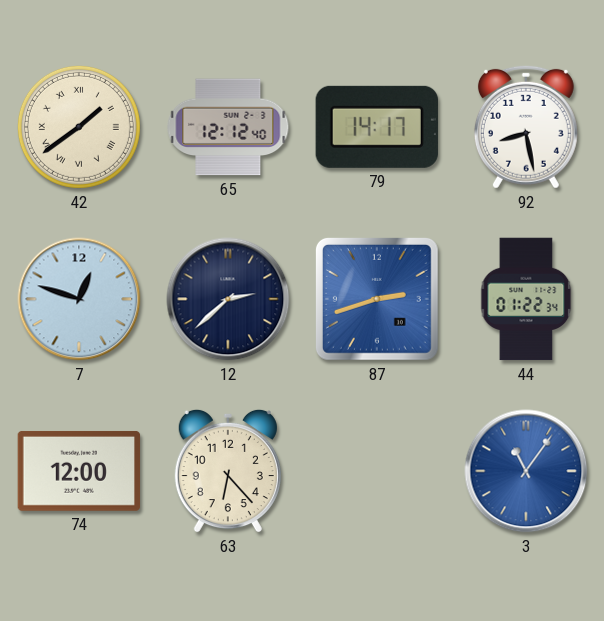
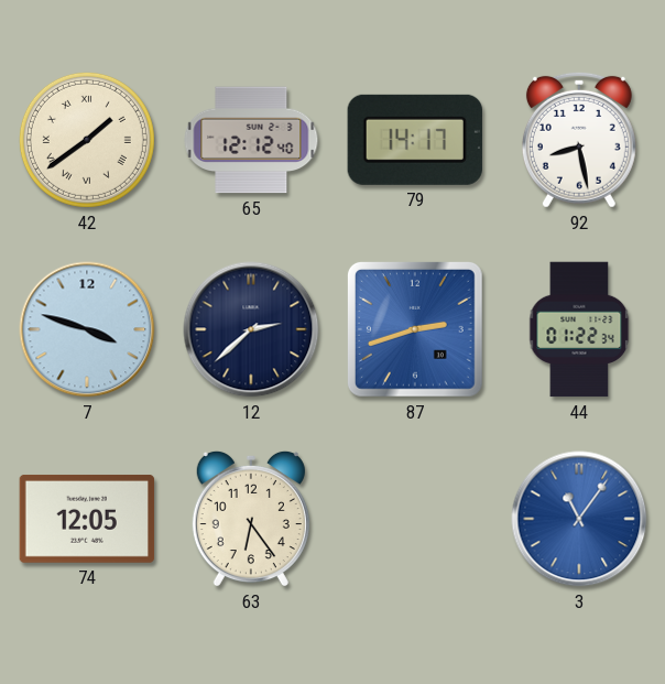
7: 12:48 -> 3:48 (87, 329)
74: 12:00 -> 12:05 (87, 519)
63: 6:23 -> 6:24 (251, 519)
